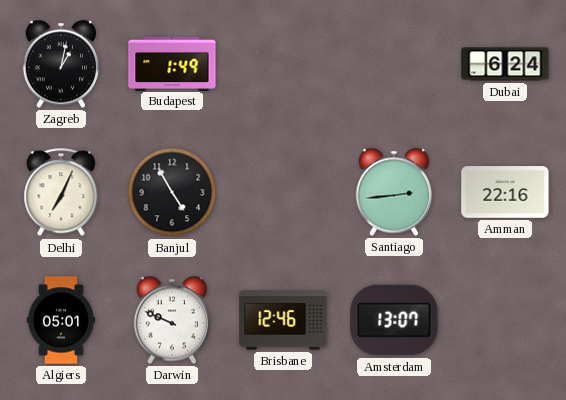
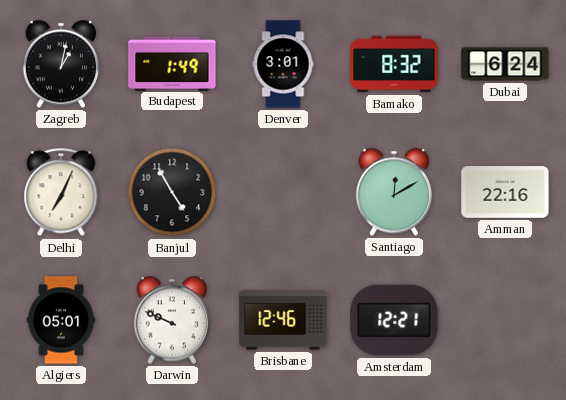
Denver: none -> 3:01 (283, 64)
Bamako: none -> 8:32 (394, 64)
Santiago: 2:44 -> 12:10 (394, 192)
Amsterdam: 13:07 -> 12:21 (394, 320)
